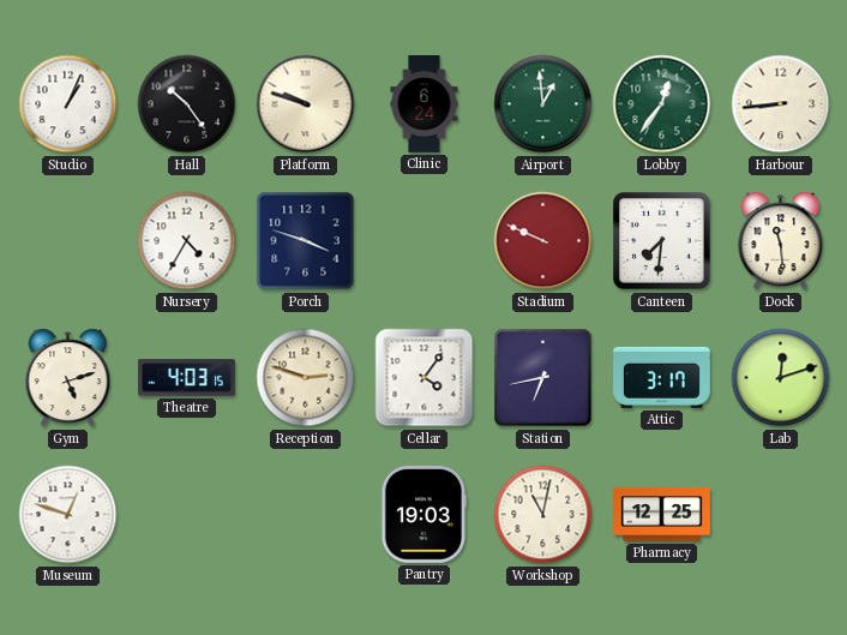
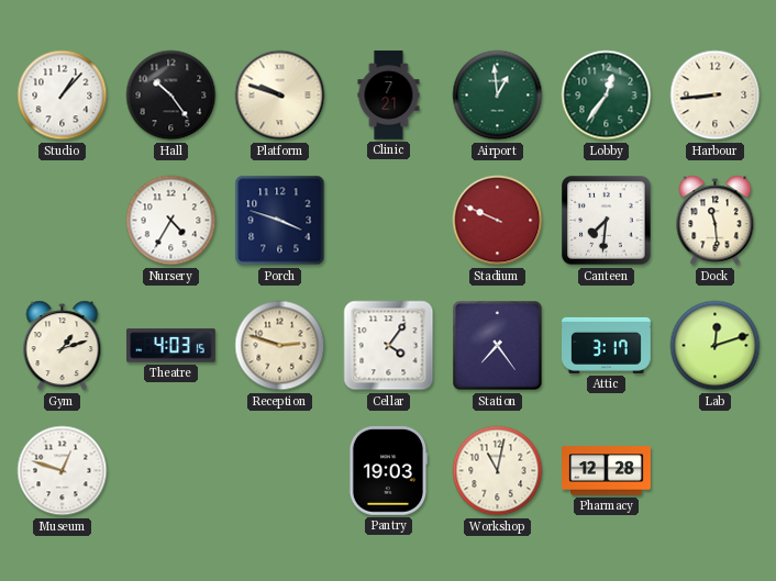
Studio: 1:04 -> 1:07 (63, 96)
Clinic: 6:24 -> 7:21 (389, 96)
Gym: 5:12 -> 1:12 (63, 346)
Station: 6:43 -> 7:24 (498, 346)
Pharmacy: 12:25 -> 12:28 (607, 471)
